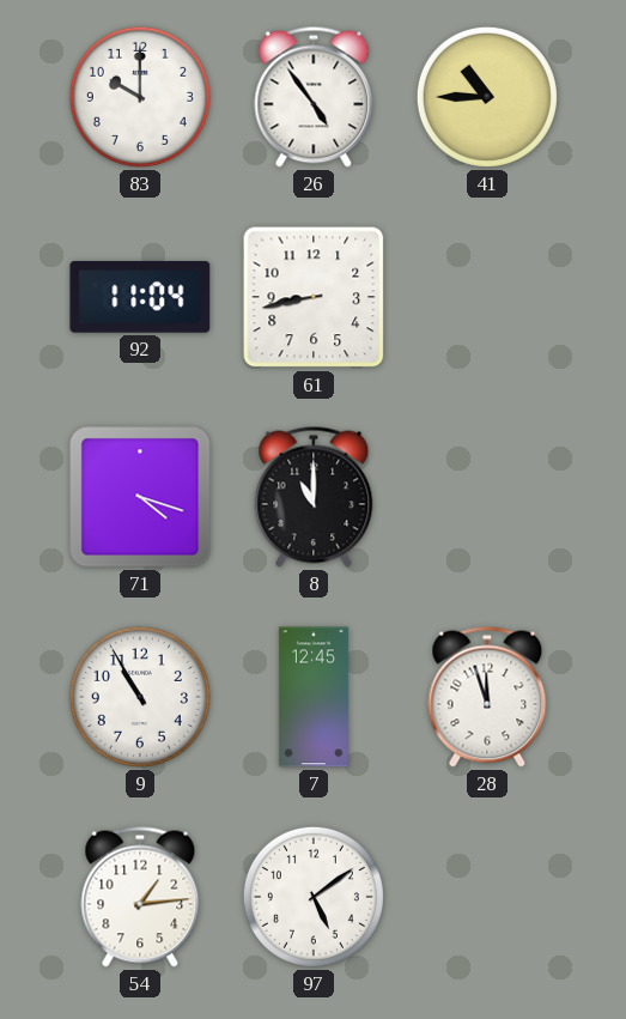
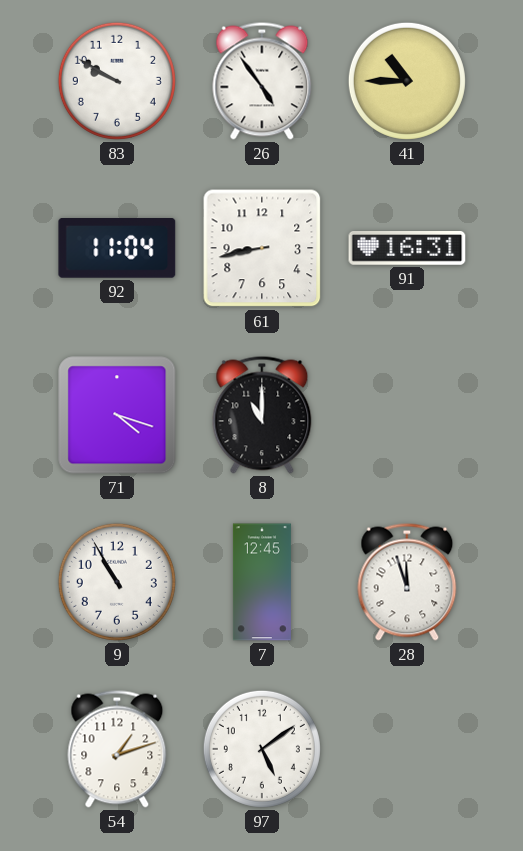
83: 10:00 -> 9:50 (117, 81)
91: none -> 16:31 (407, 248)
54: 1:14 -> 1:12 (117, 749)
